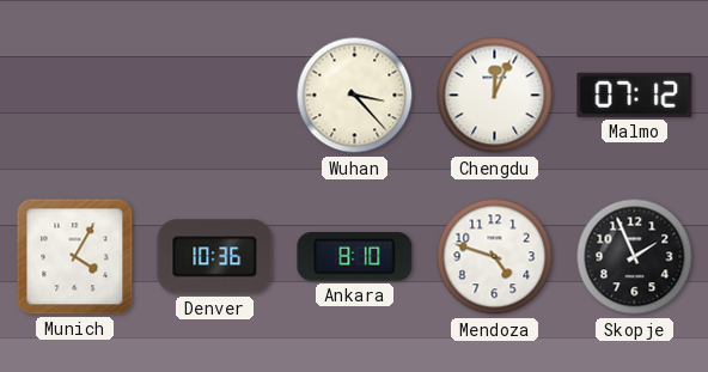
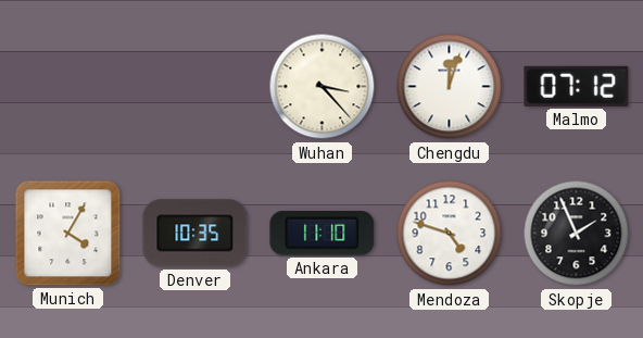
Chengdu: 12:04 -> 12:03 (450, 87)
Denver: 10:36 -> 10:35 (196, 234)
Ankara: 8:10 -> 11:10 (323, 233)
